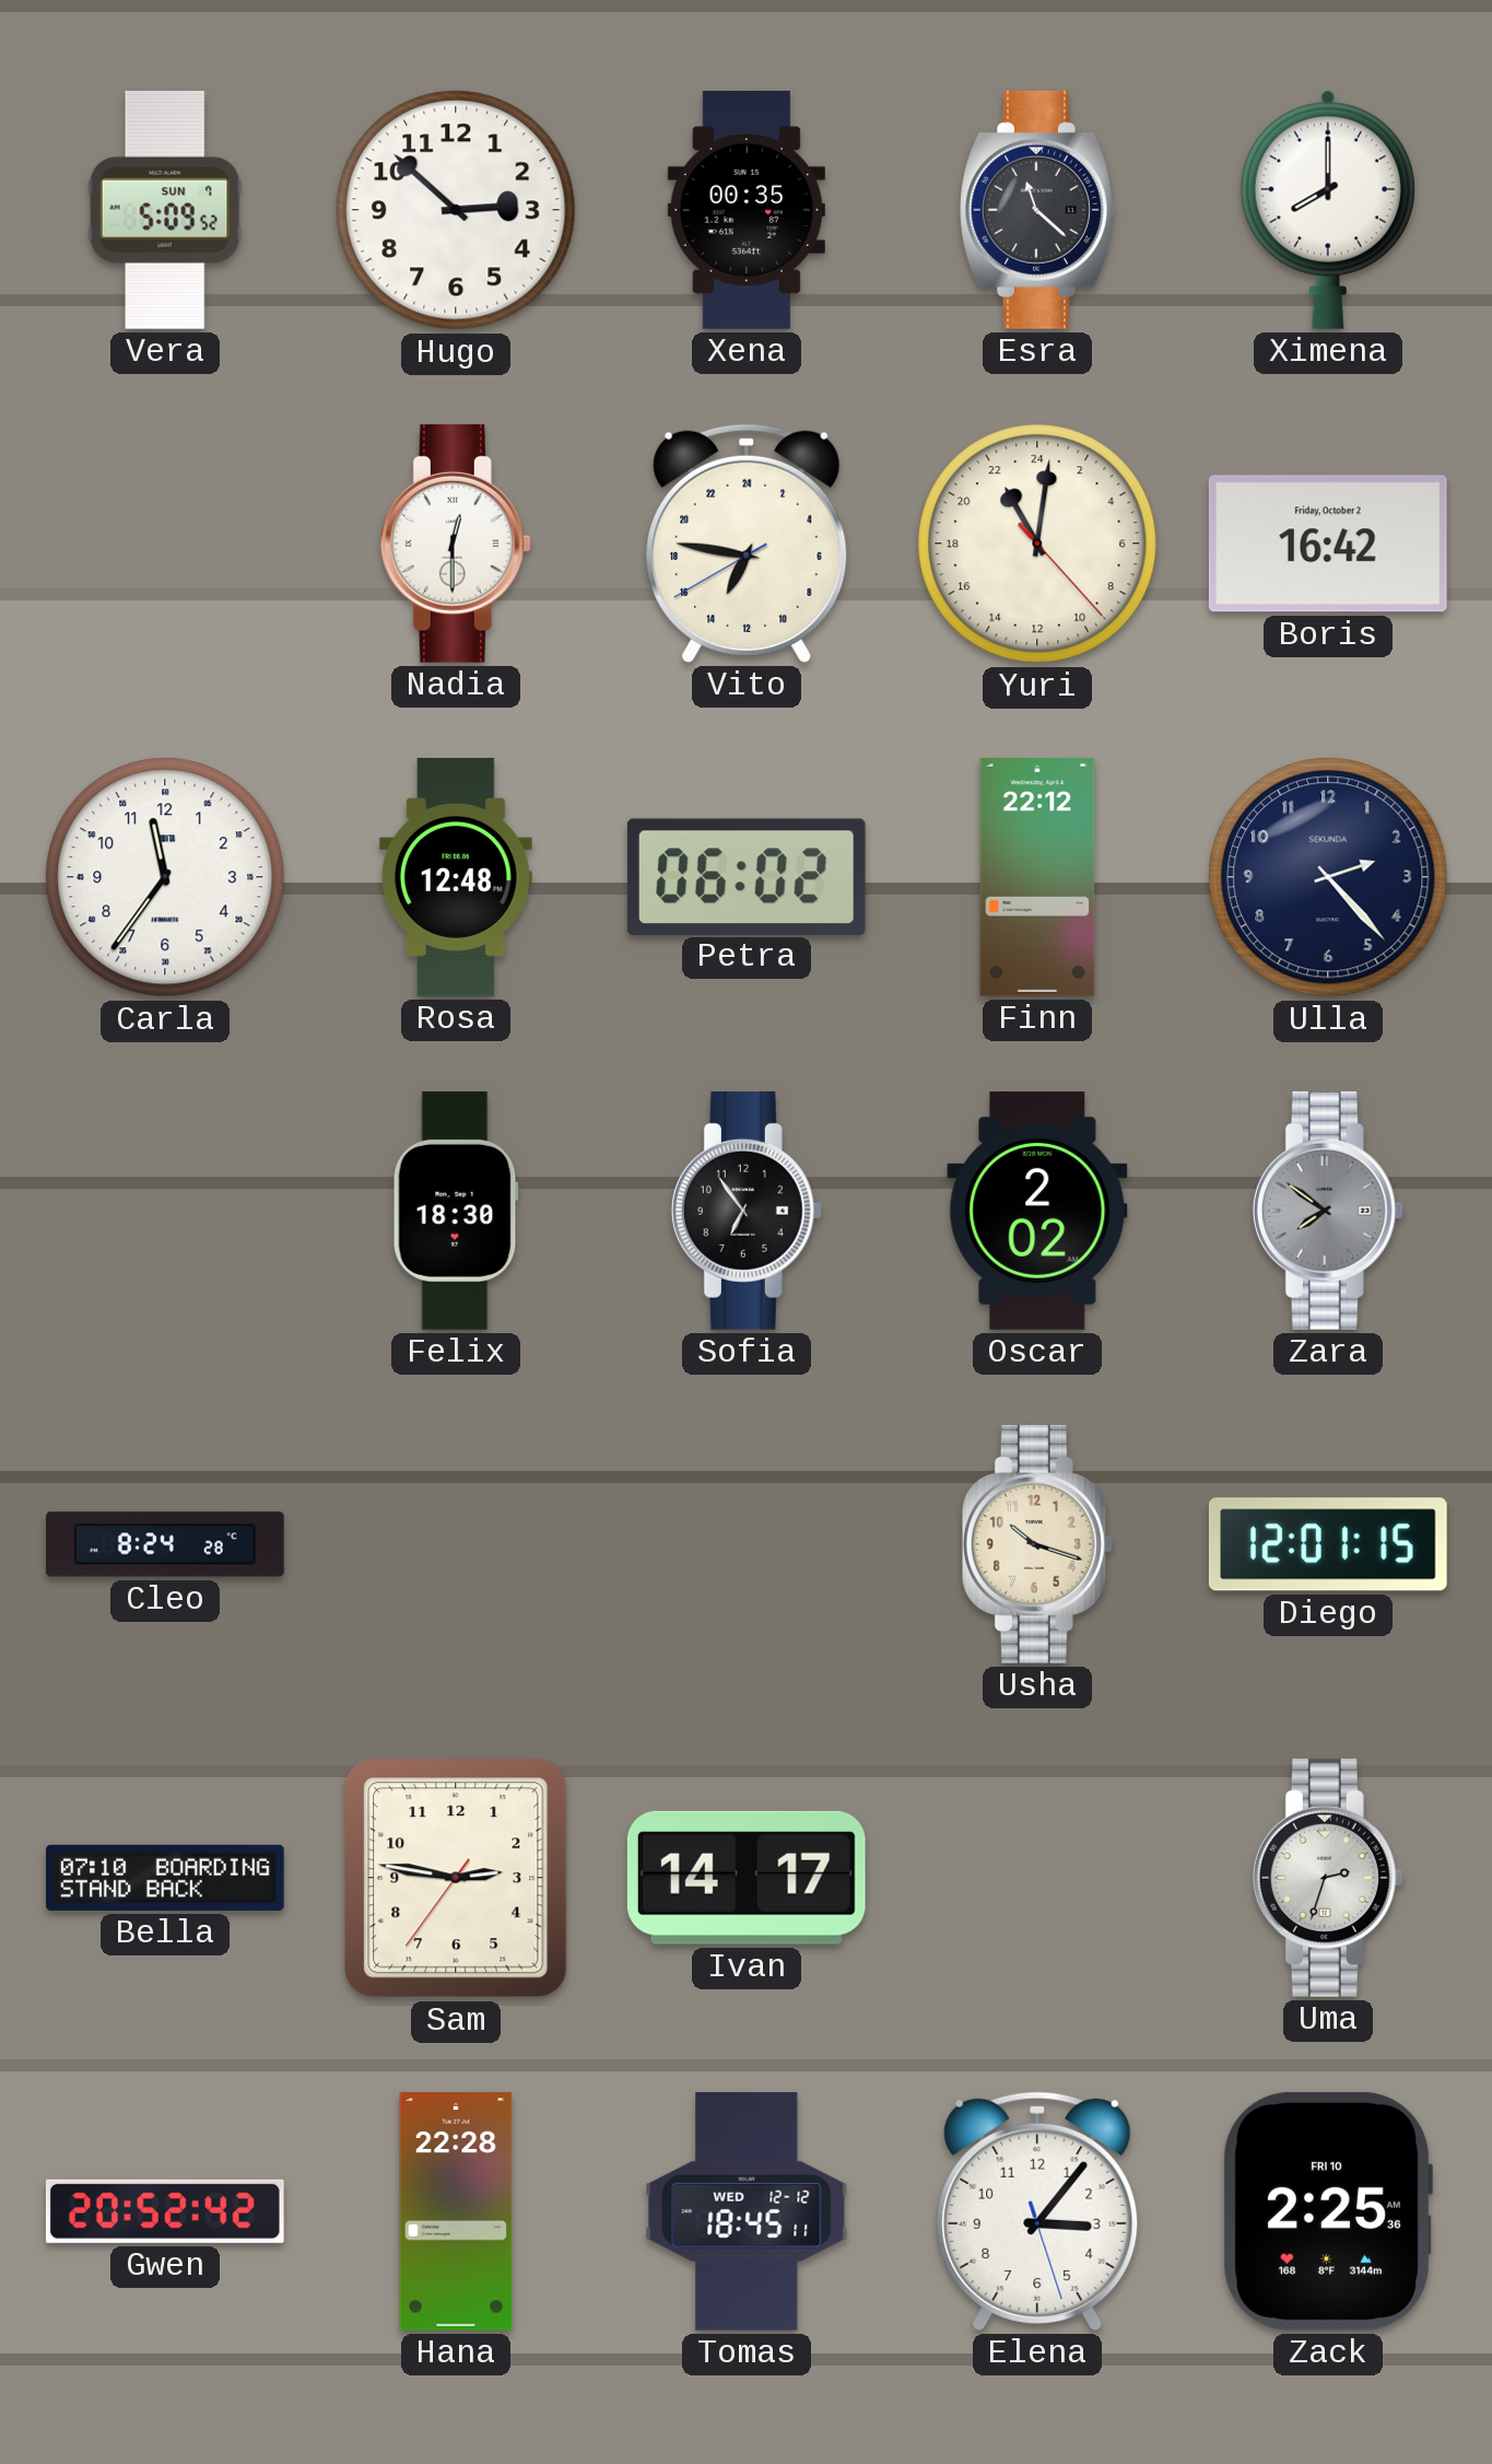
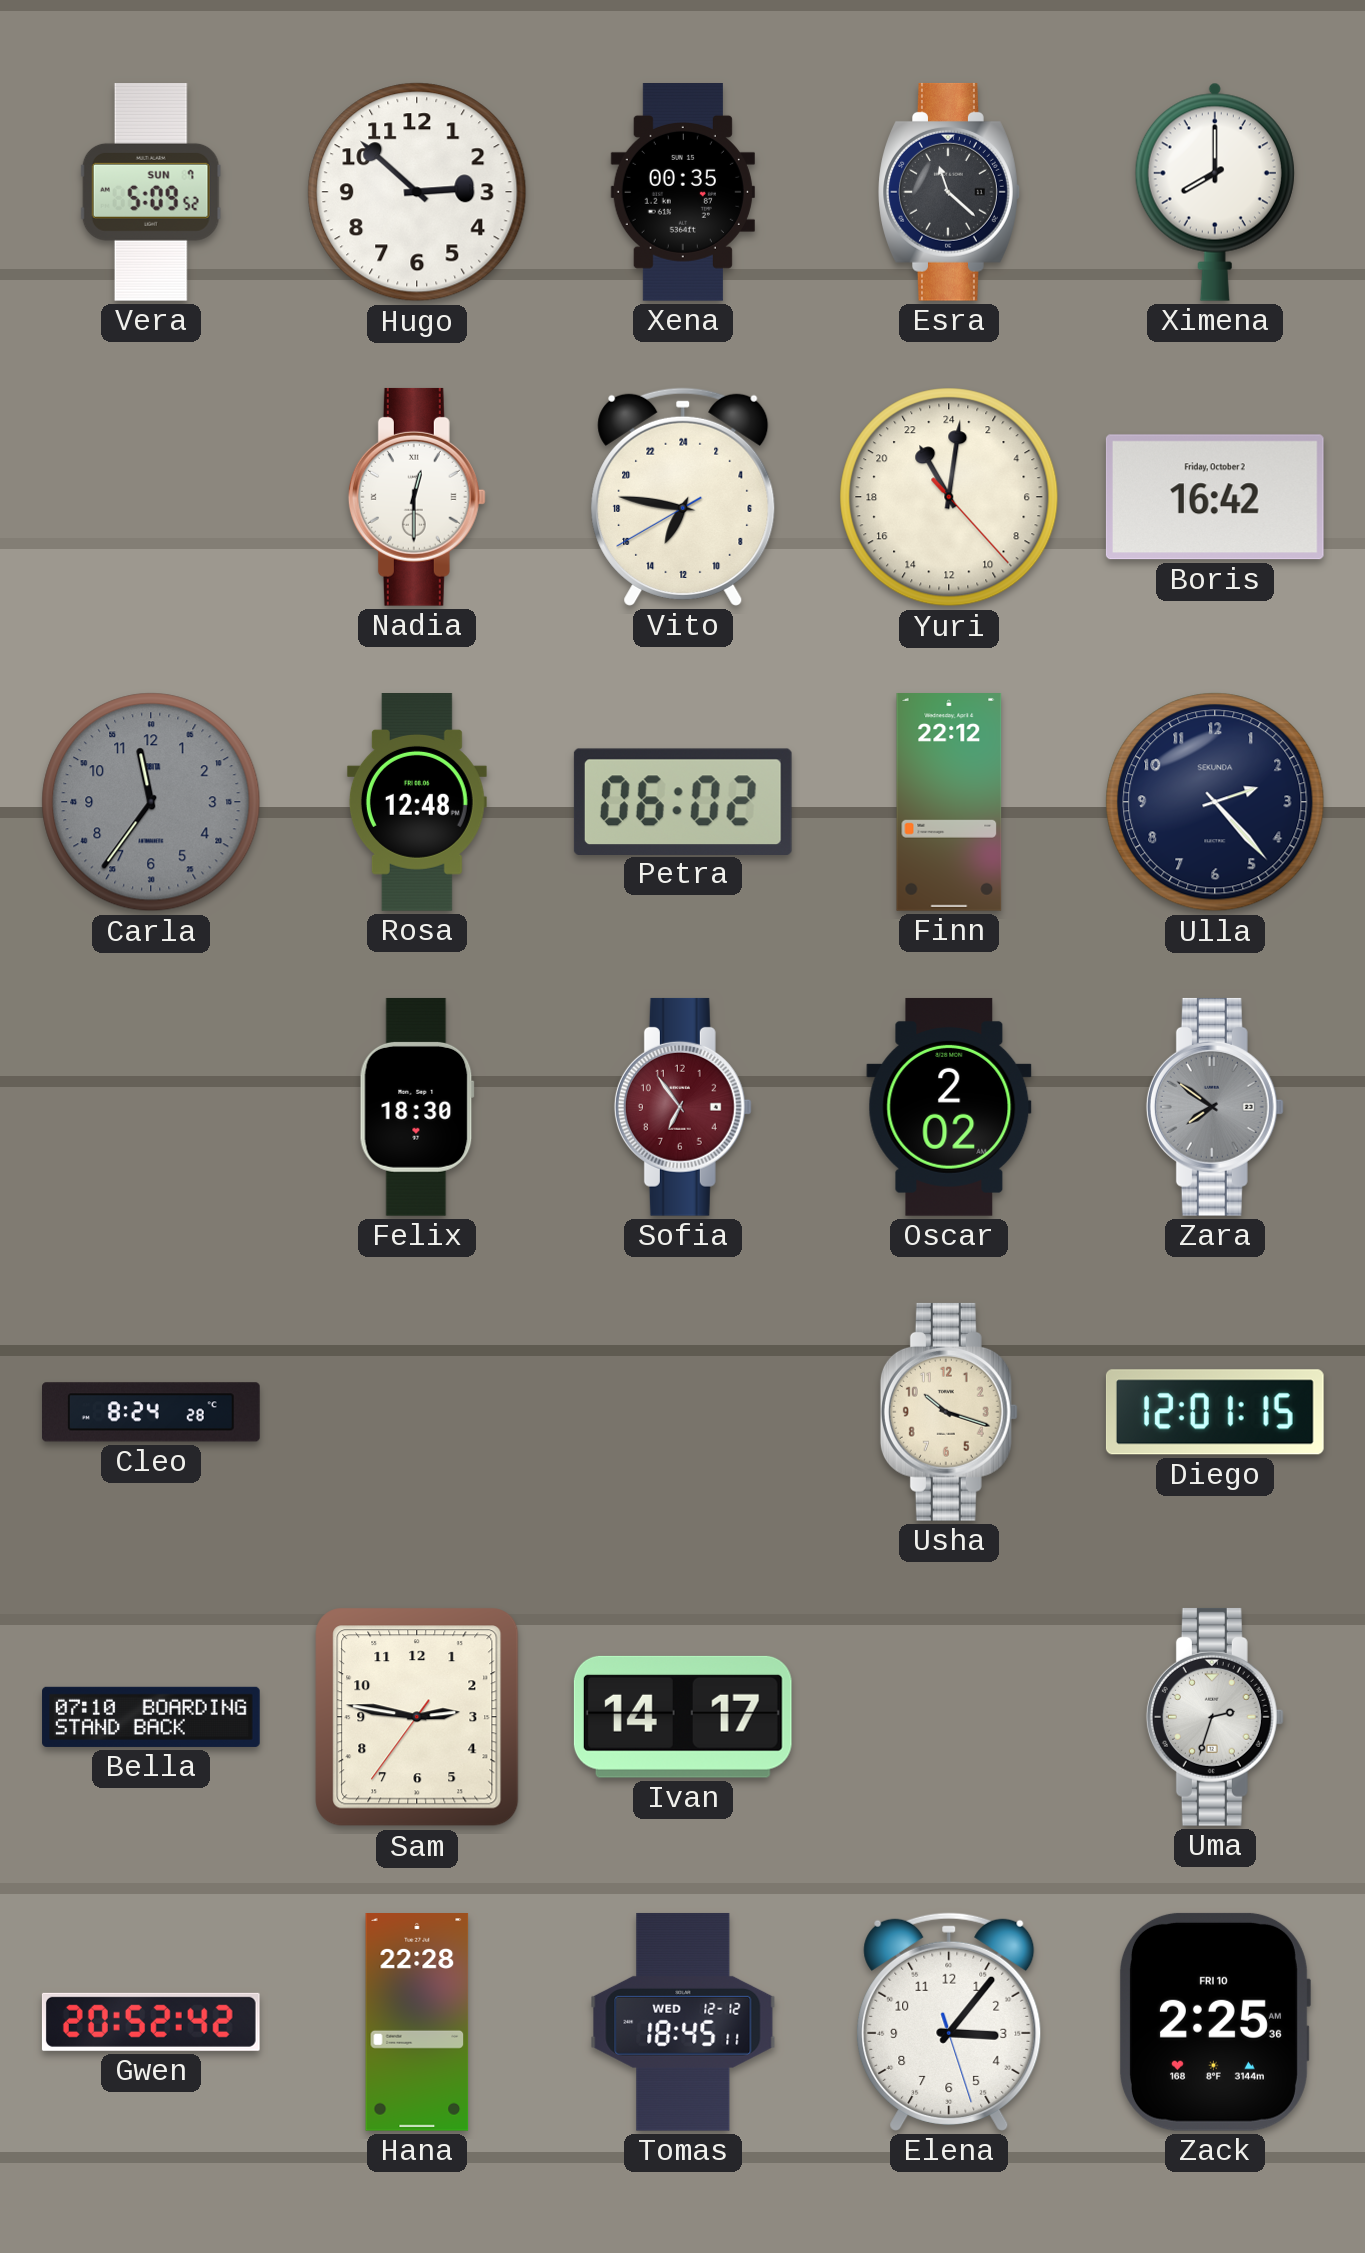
Carla dial: white -> grey (151, 802)
Sofia dial: black -> burgundy (683, 1107)
